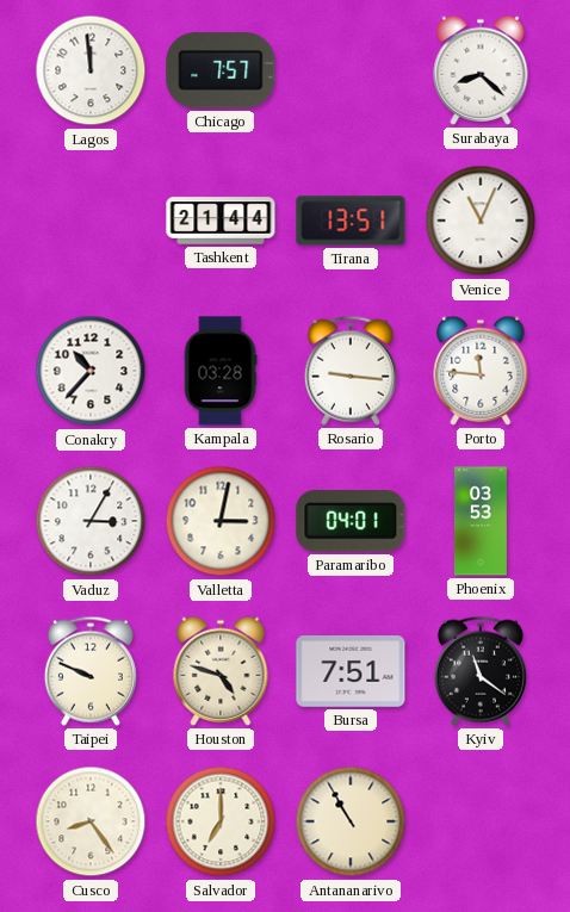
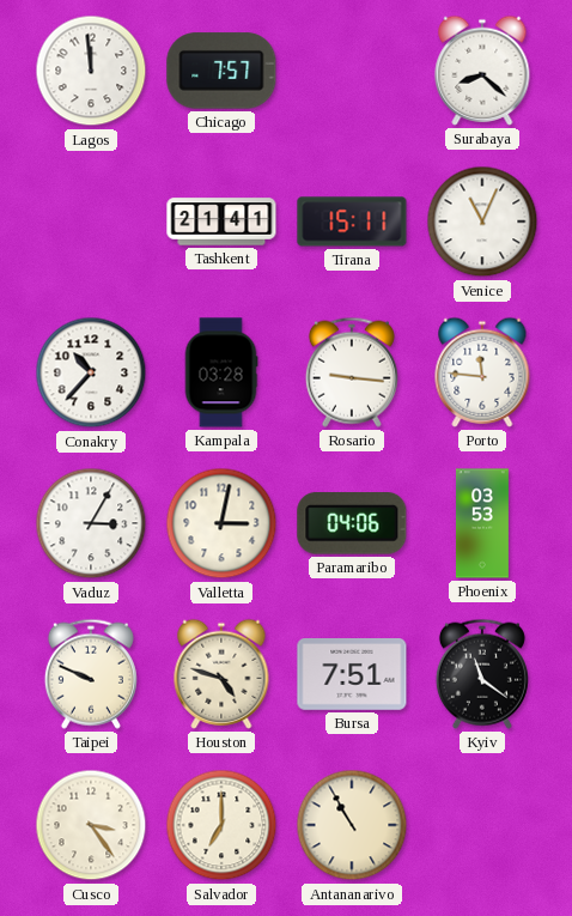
Tashkent: 21:44 -> 21:41 (221, 222)
Tirana: 13:51 -> 15:11 (352, 222)
Paramaribo: 04:01 -> 04:06 (352, 524)
Cusco: 8:24 -> 3:24 (91, 825)
